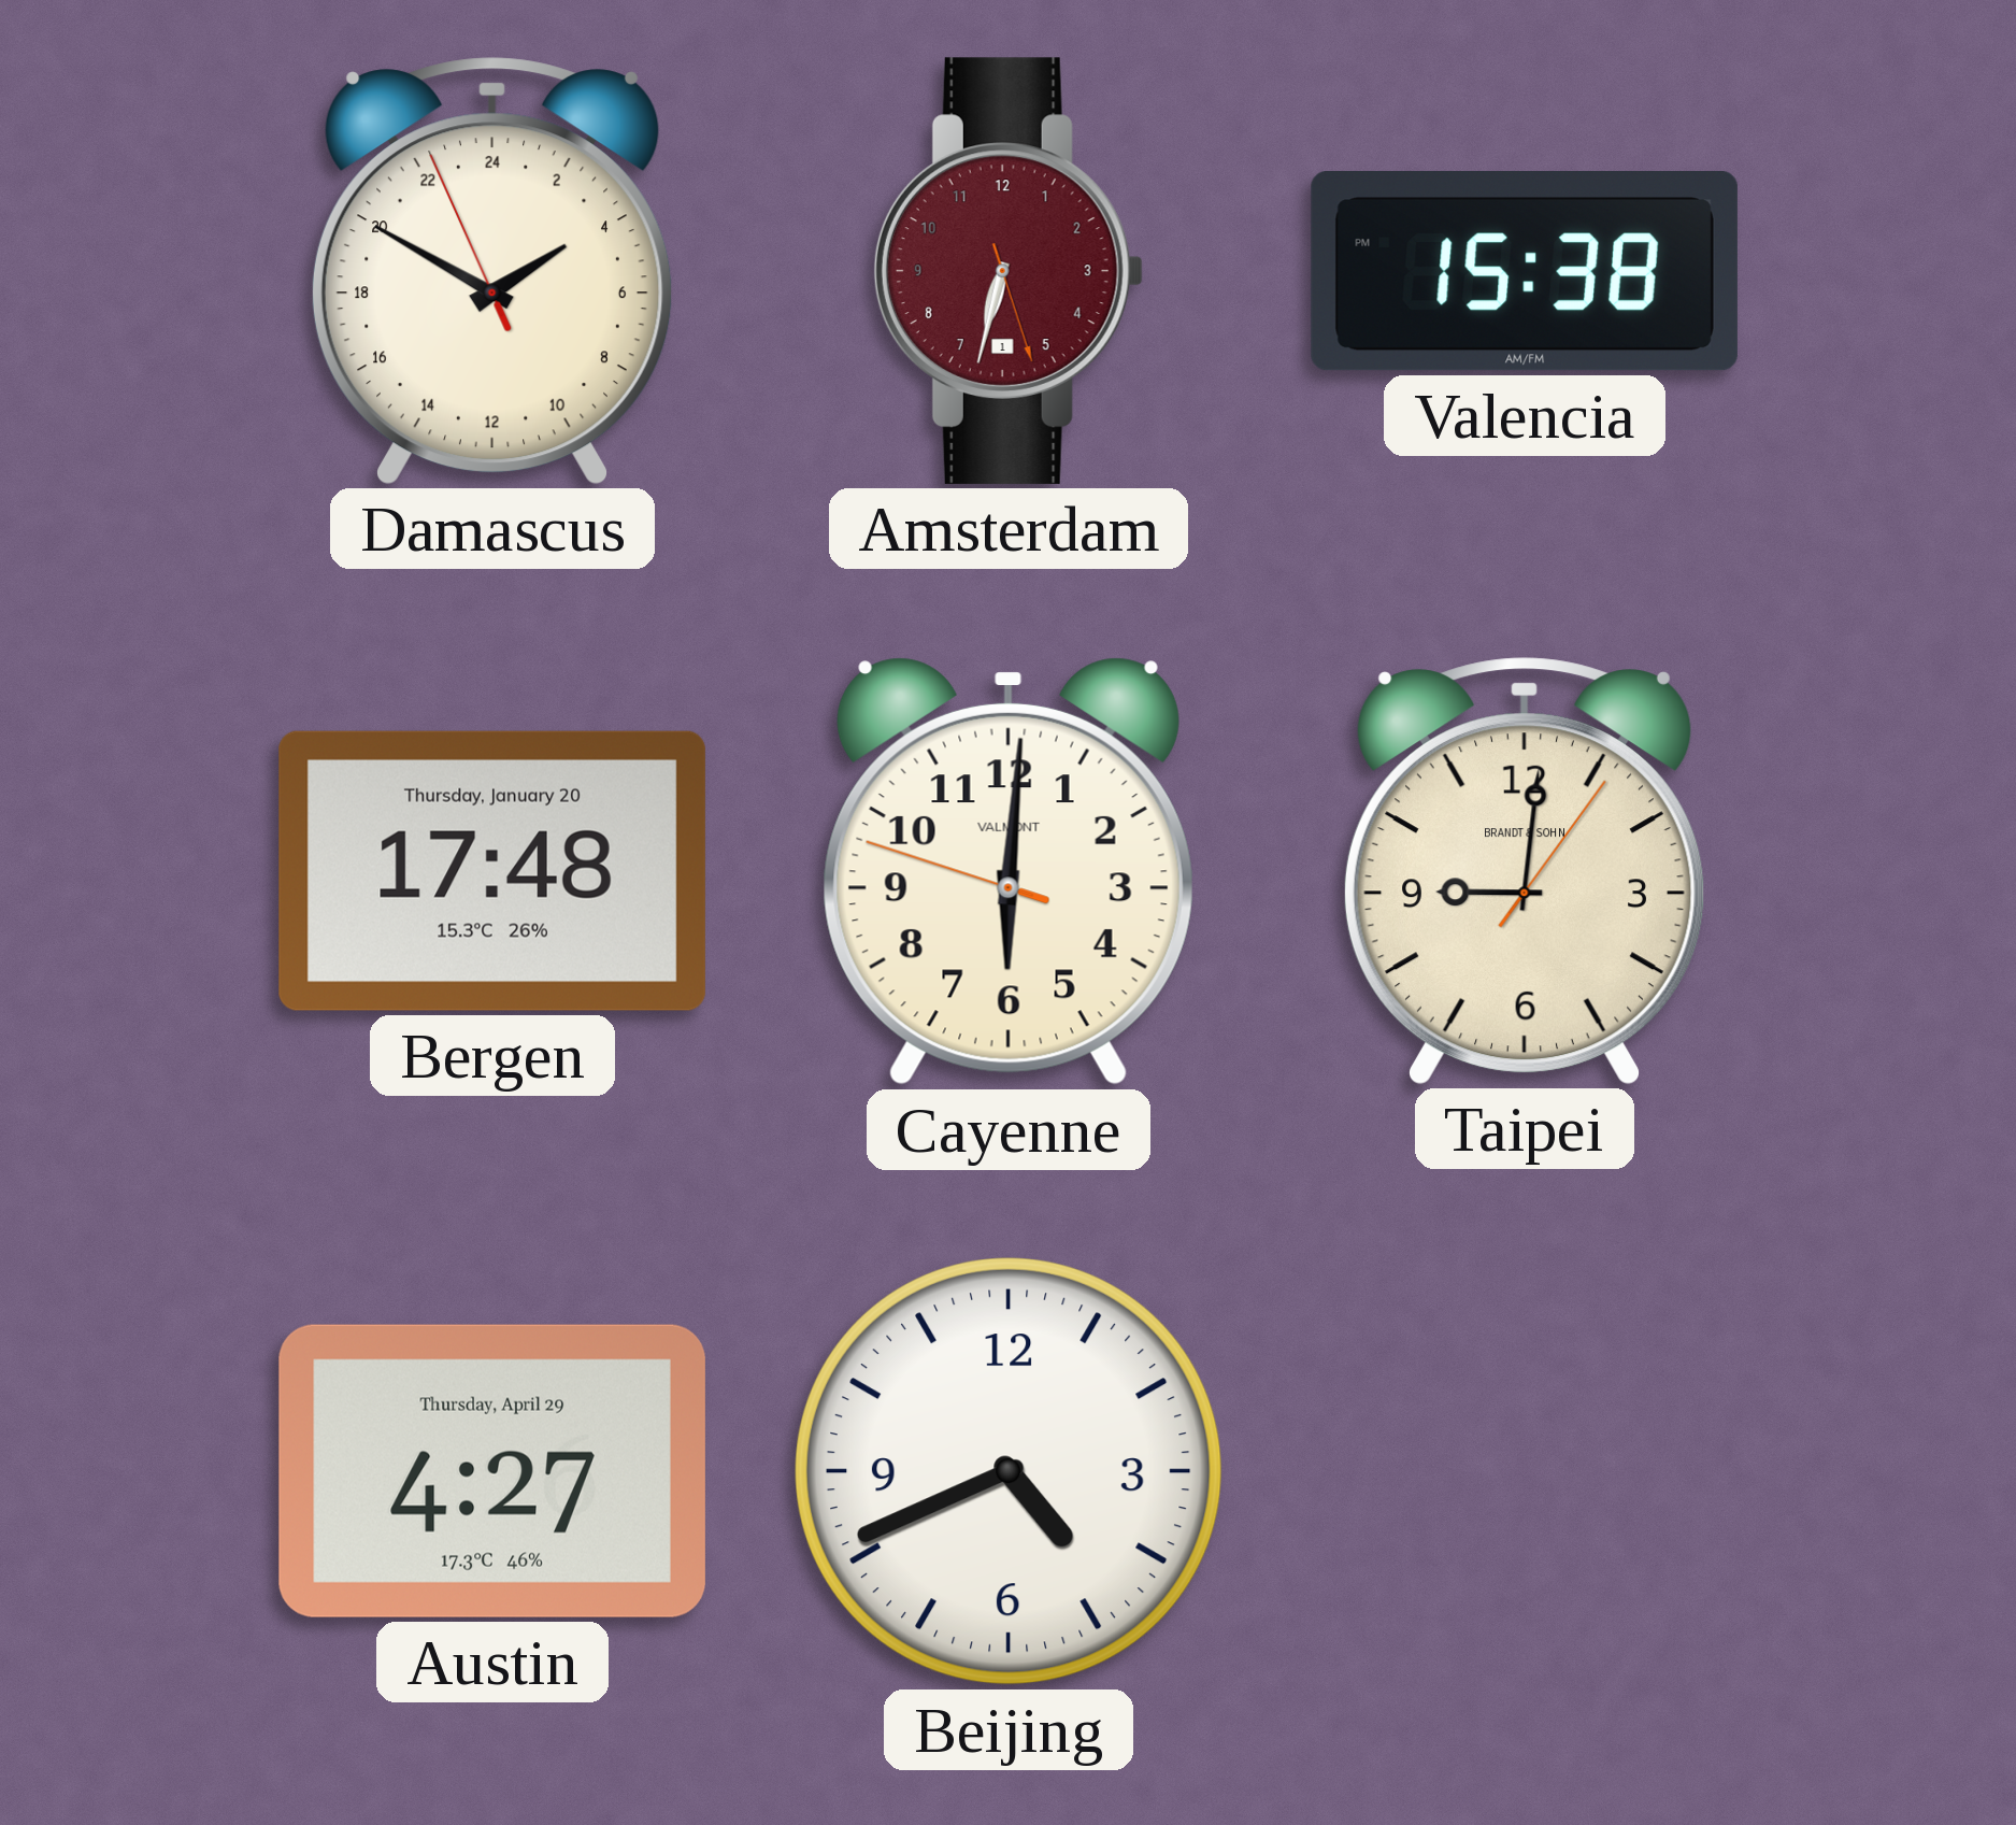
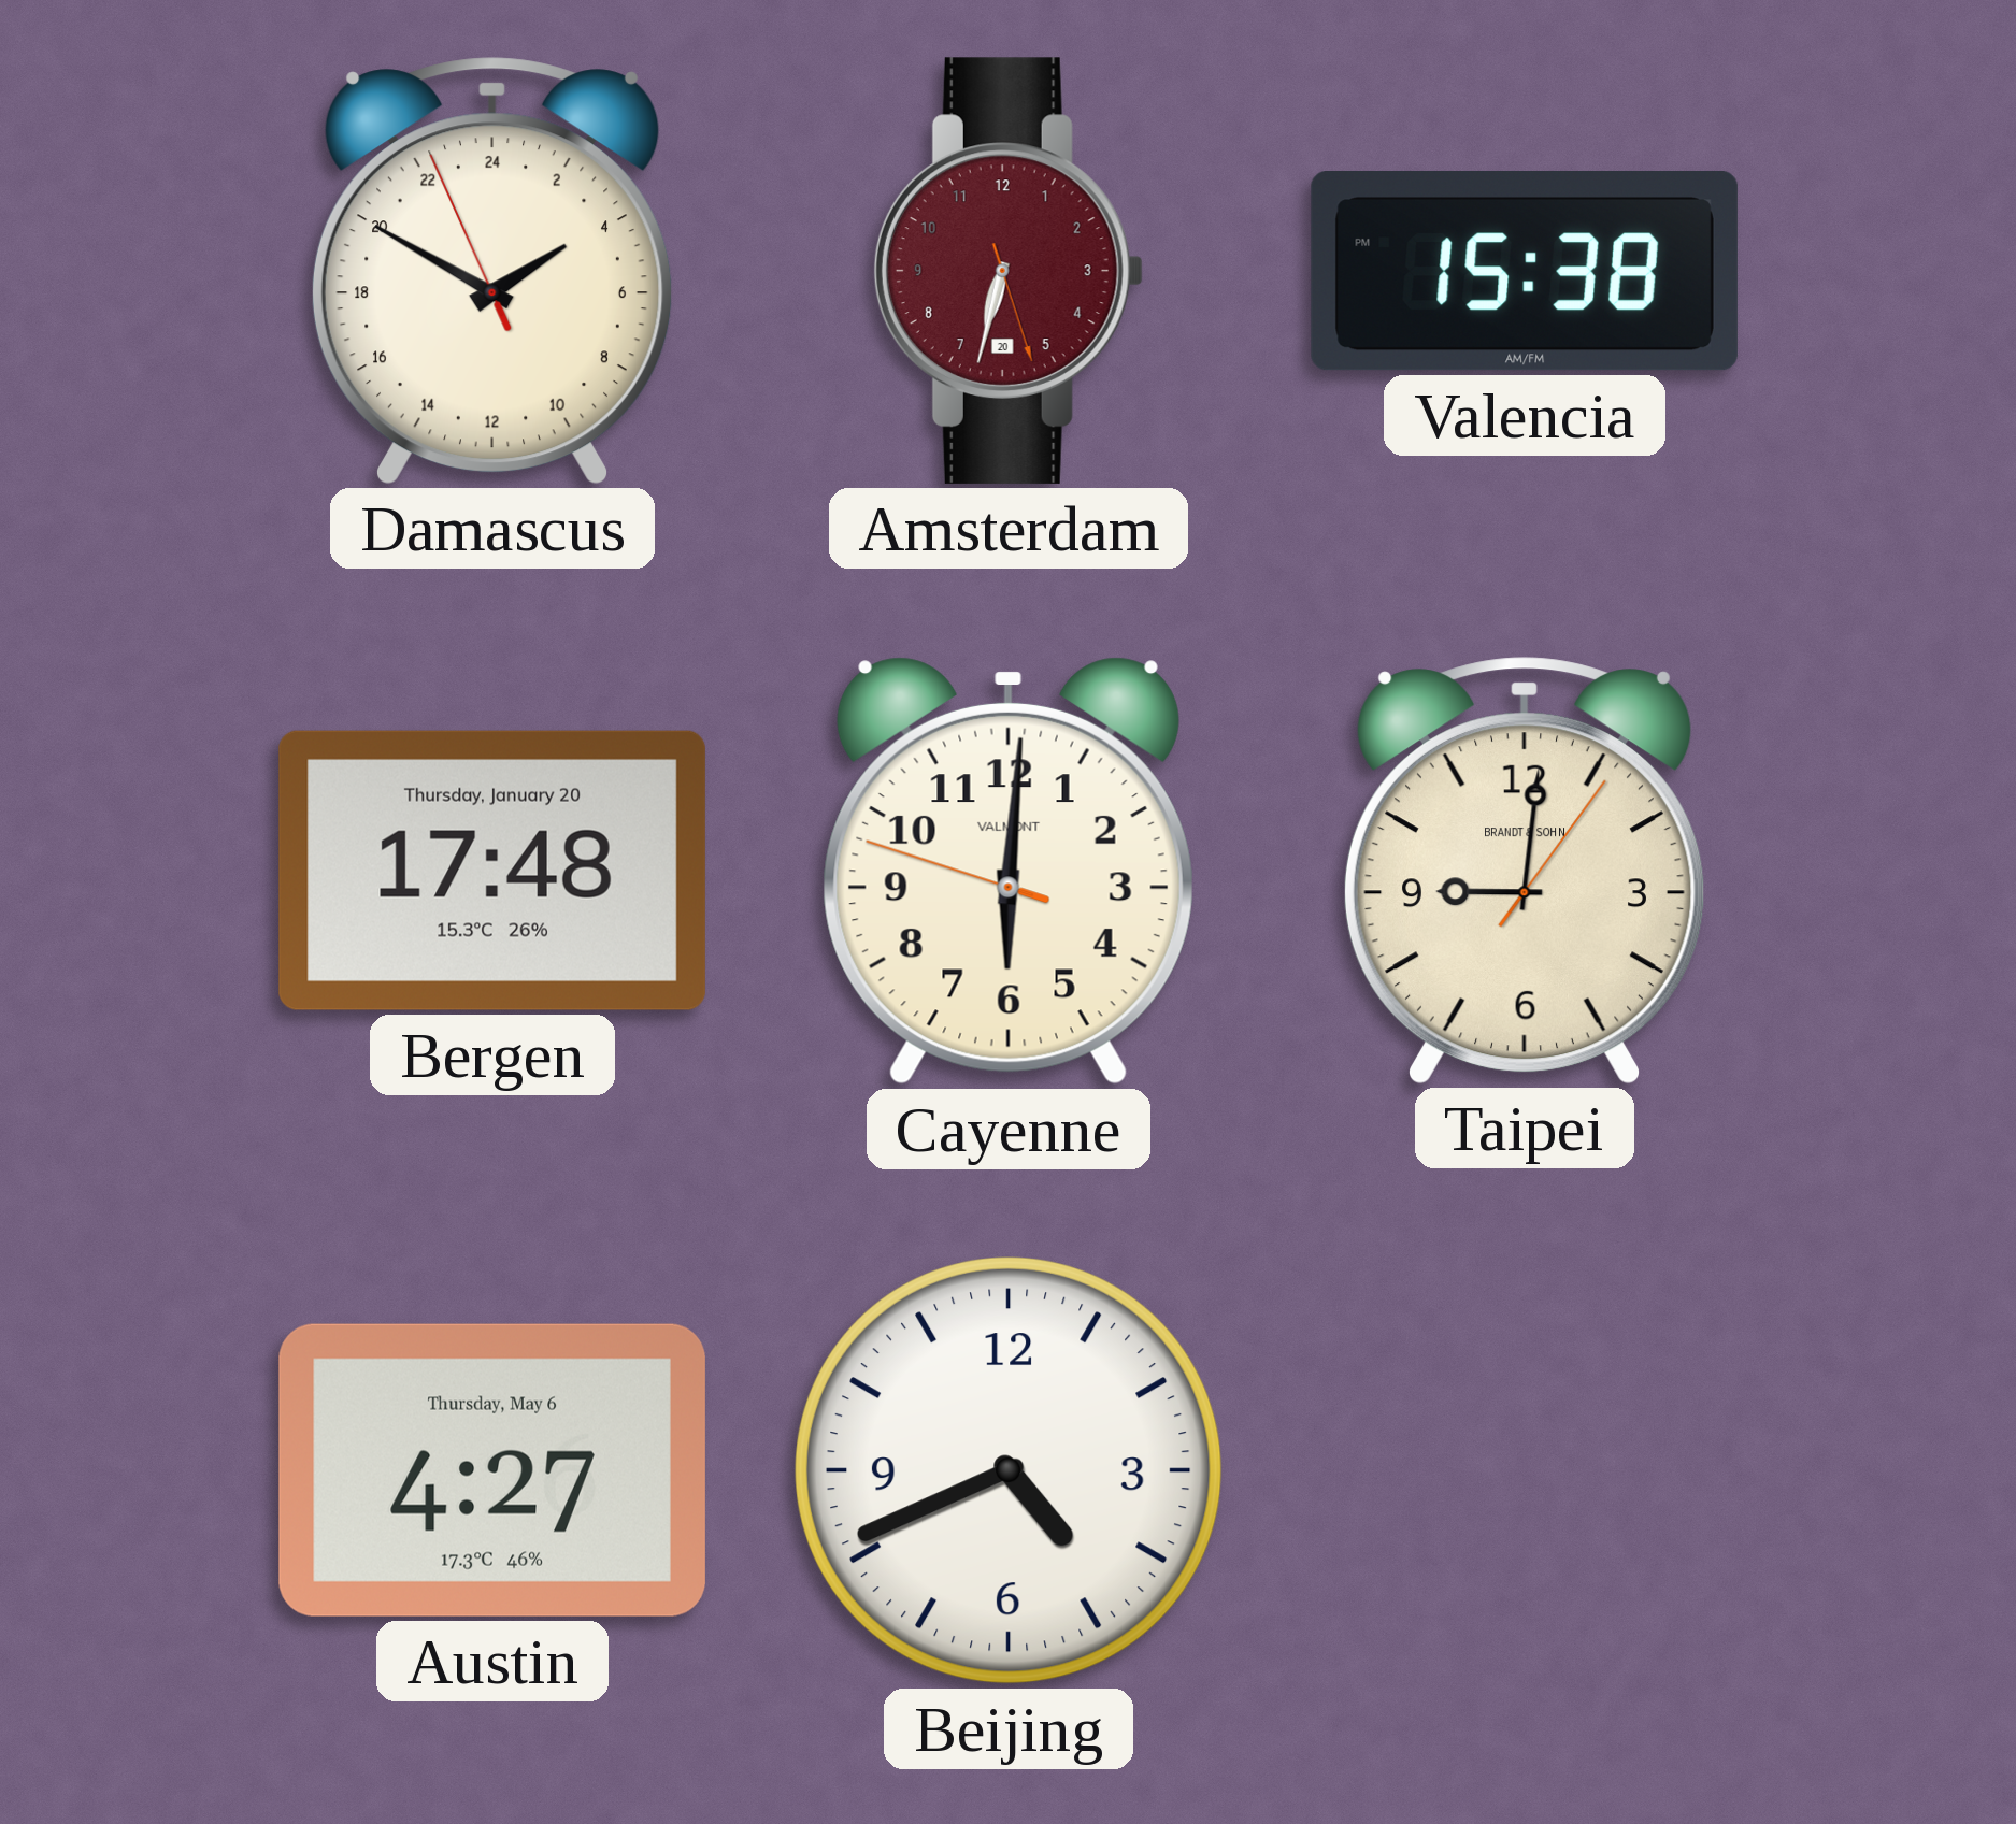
Amsterdam date: 1 -> 20 (1009, 271)
Austin date: Thursday, April 29 -> Thursday, May 6 (492, 1470)
